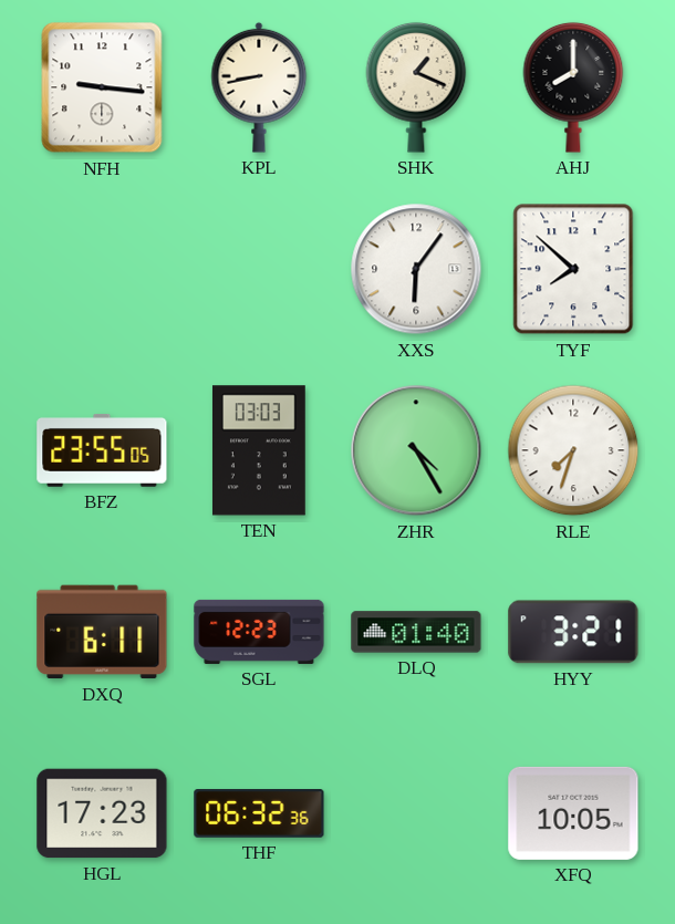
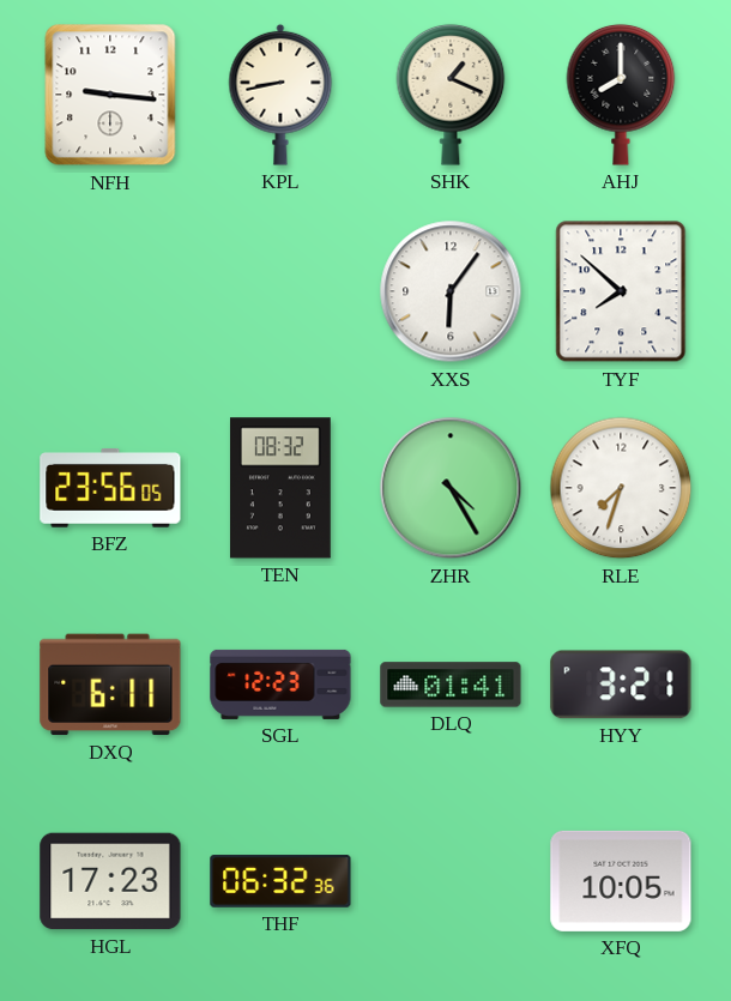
BFZ: 23:55 -> 23:56 (110, 489)
TEN: 03:03 -> 08:32 (280, 488)
DLQ: 01:40 -> 01:41 (451, 685)
